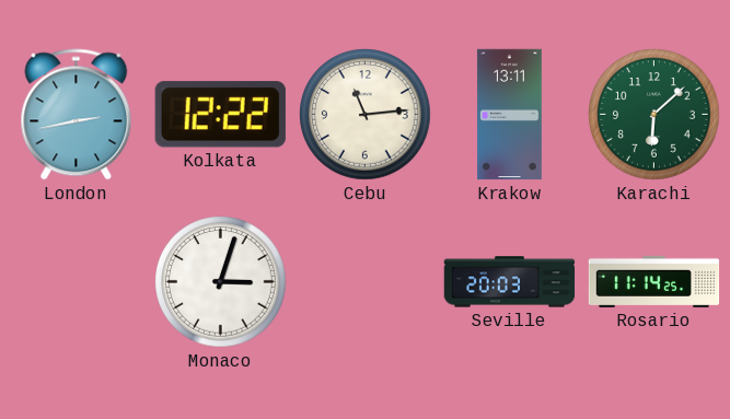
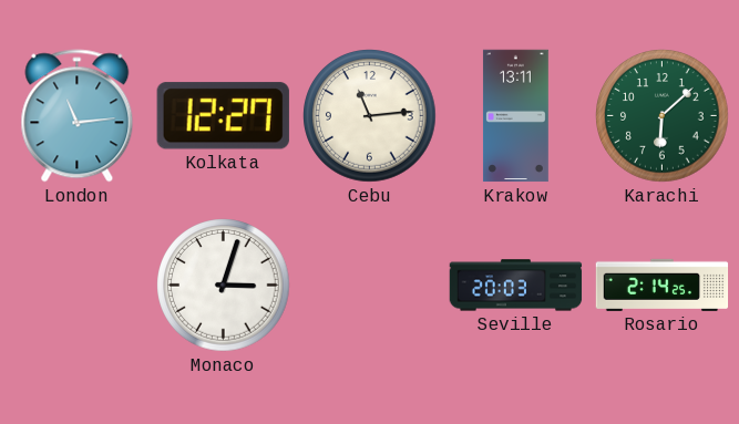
London: 2:43 -> 11:14 (78, 116)
Kolkata: 12:22 -> 12:27 (223, 116)
Rosario: 11:14 -> 2:14 (663, 285)
